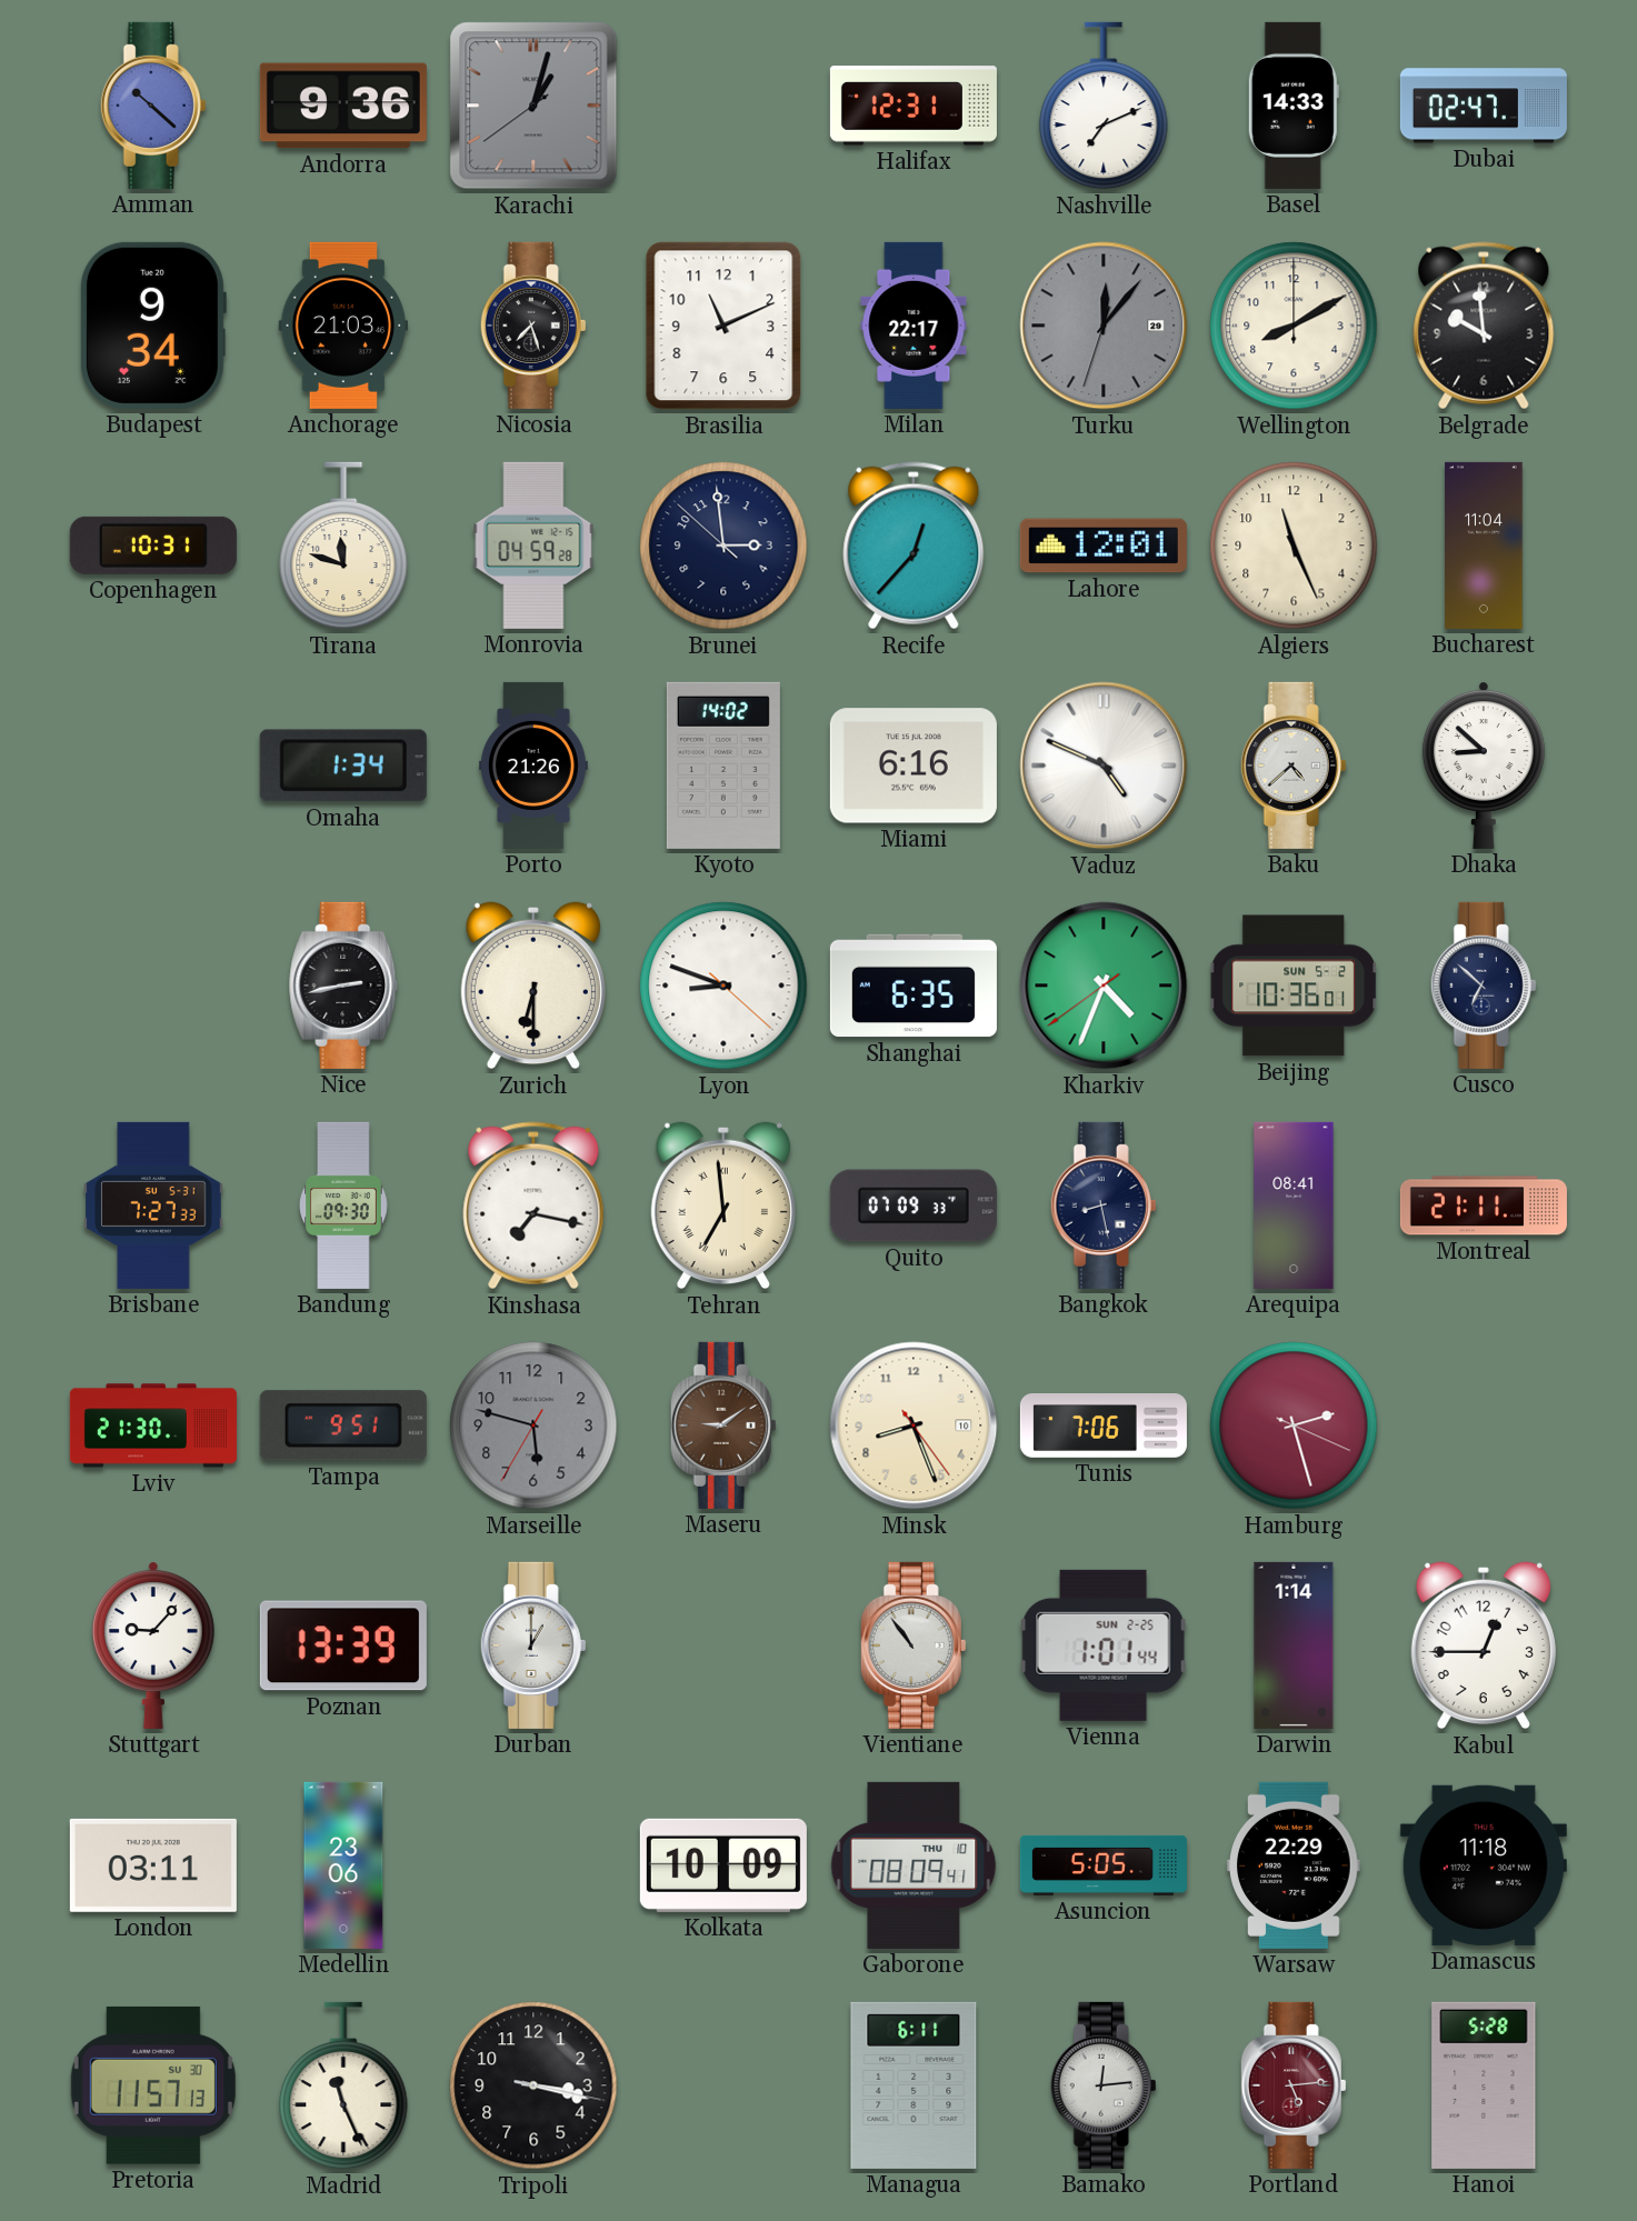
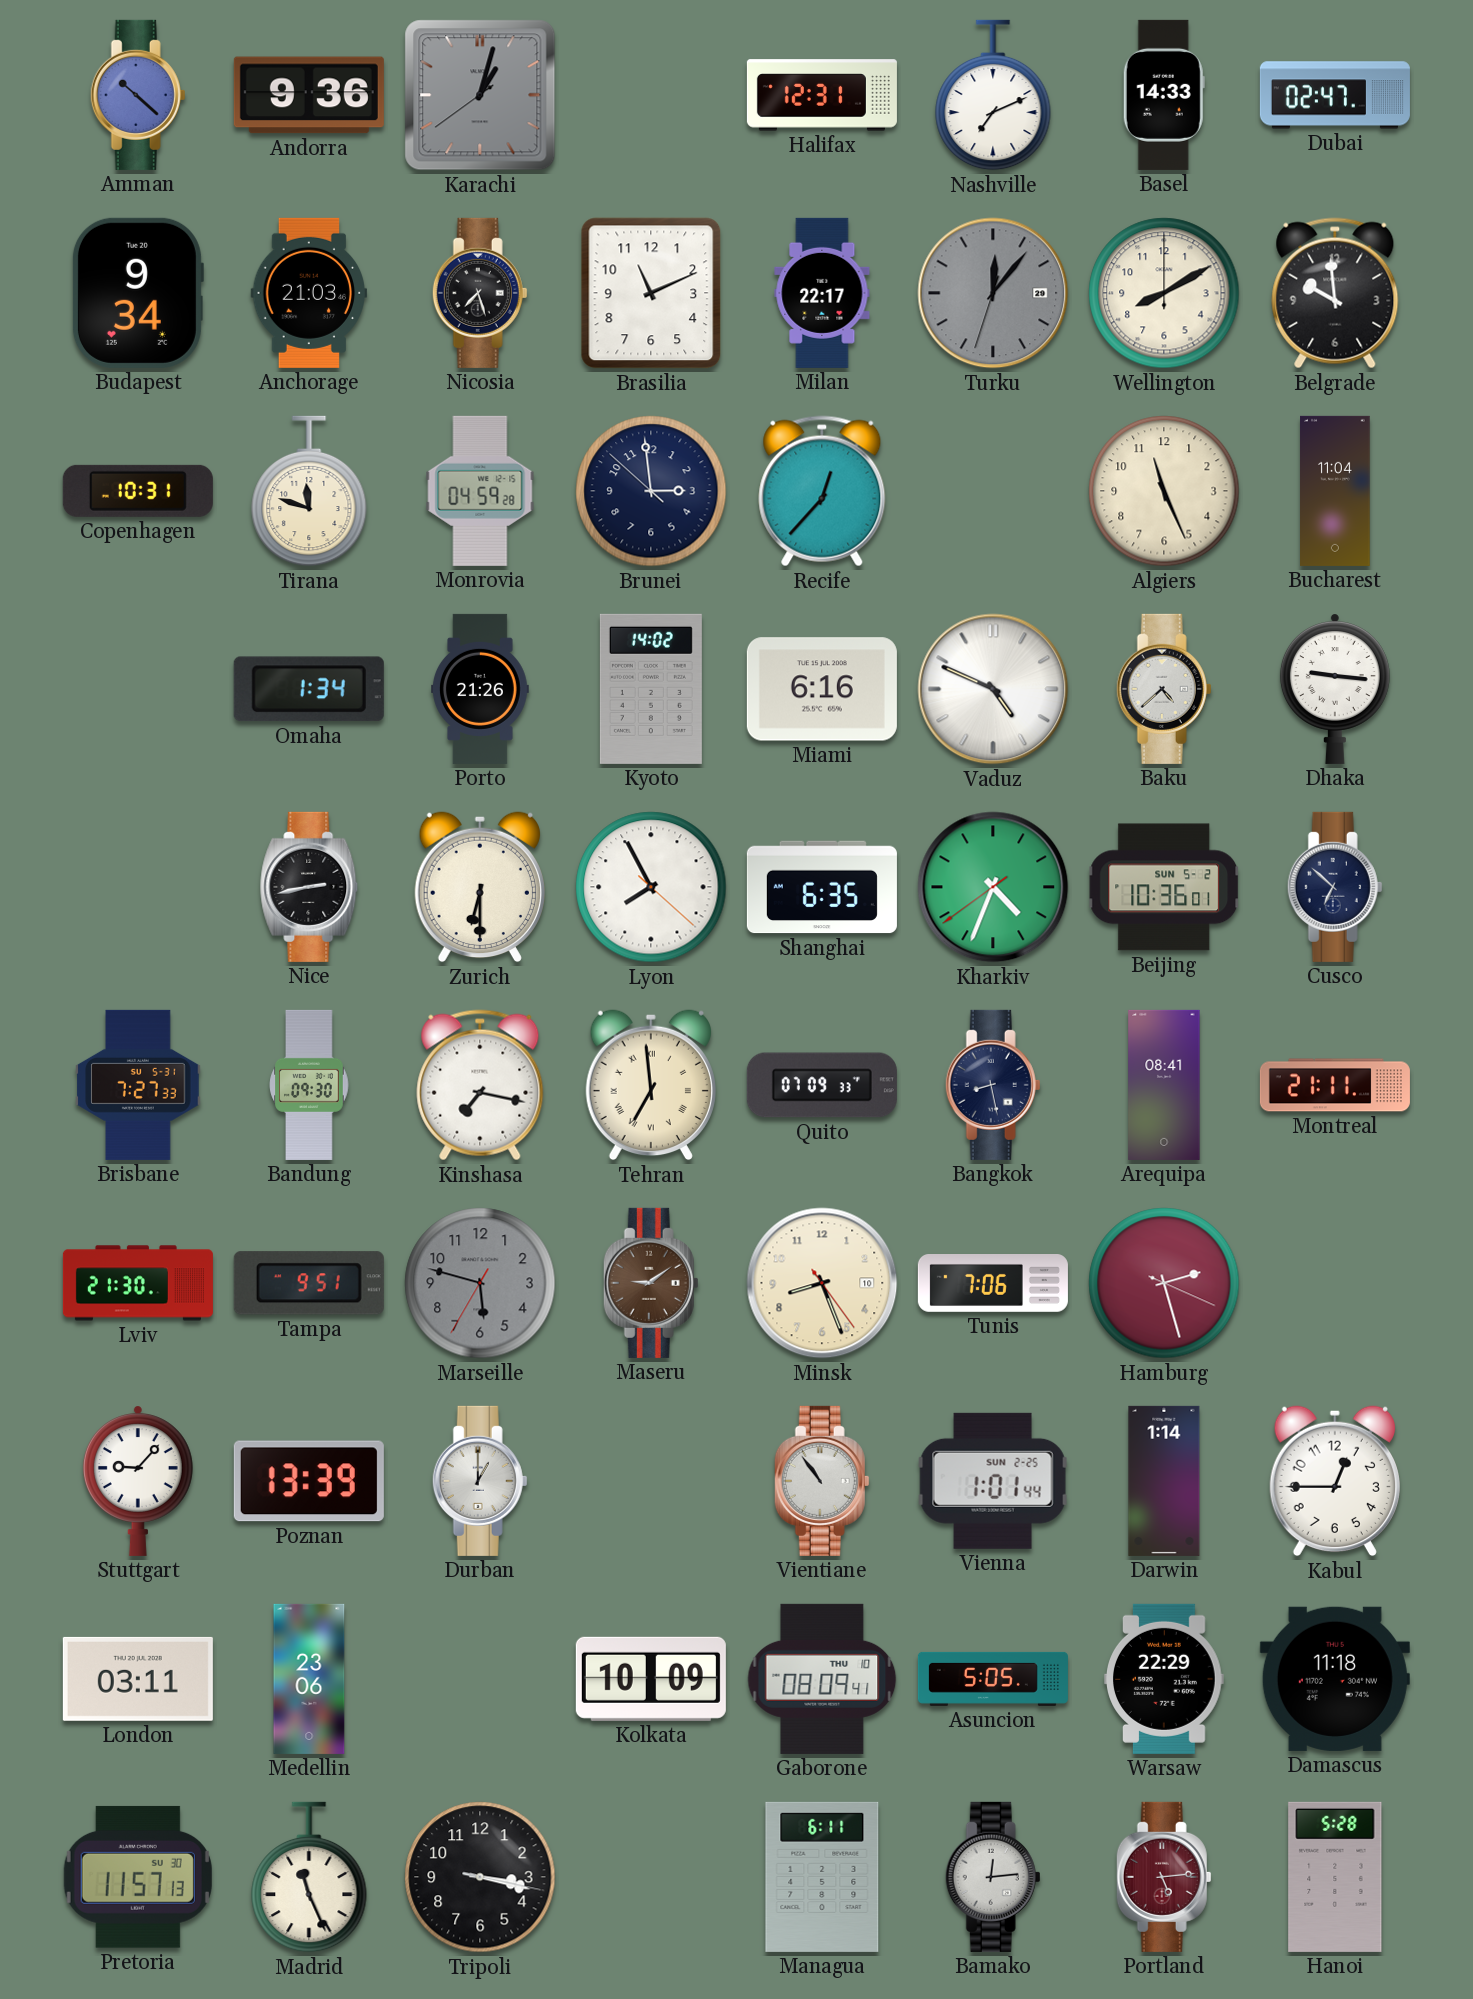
Lahore: 12:01 -> none (1104, 546)
Dhaka: 8:52 -> 9:16 (1335, 689)
Lyon: 8:48 -> 7:55 (651, 887)
